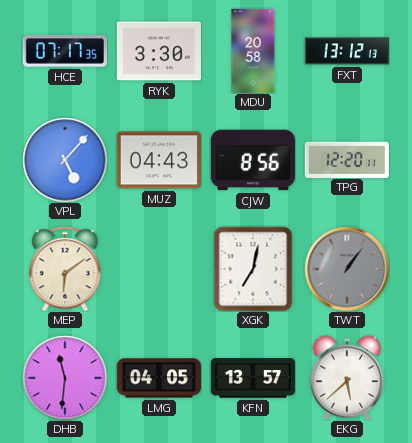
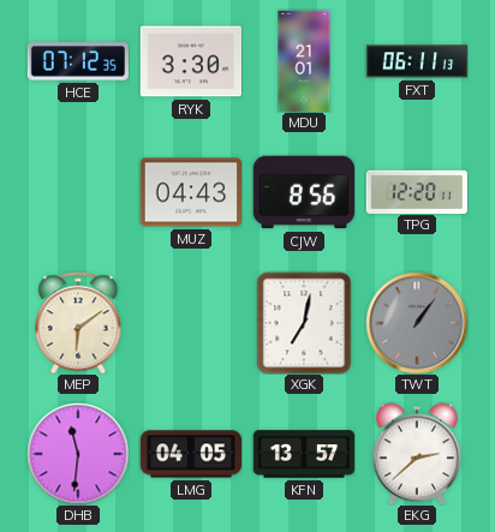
HCE: 07:17 -> 07:12 (77, 61)
MDU: 20:58 -> 21:01 (304, 61)
FXT: 13:12 -> 06:11 (416, 61)
VPL: 5:07 -> none (65, 160)
EKG: 5:38 -> 2:38 (417, 454)
